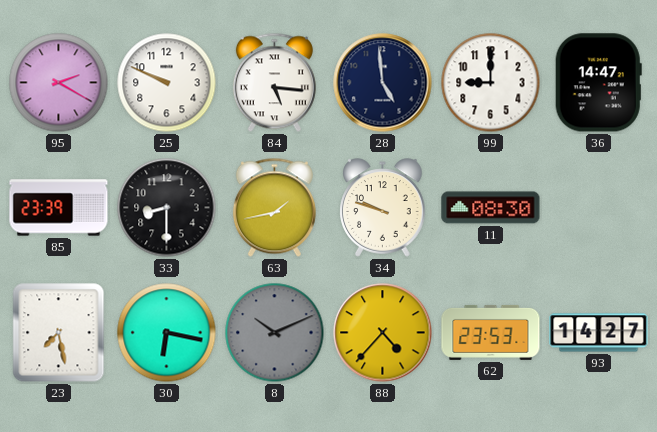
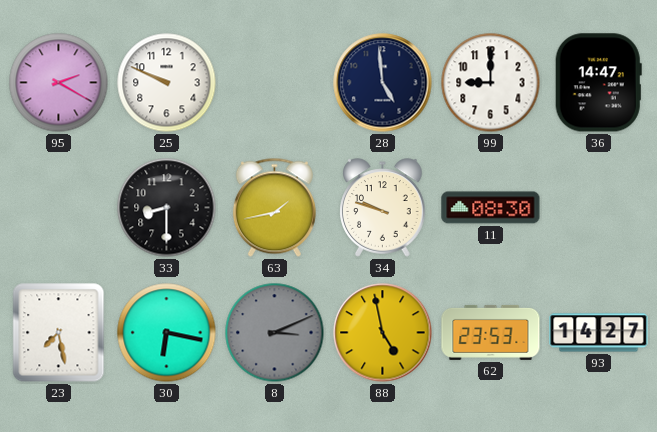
84: 5:16 -> none (274, 83)
85: 23:39 -> none (59, 208)
8: 10:11 -> 3:11 (275, 333)
88: 4:37 -> 4:58 (383, 333)
